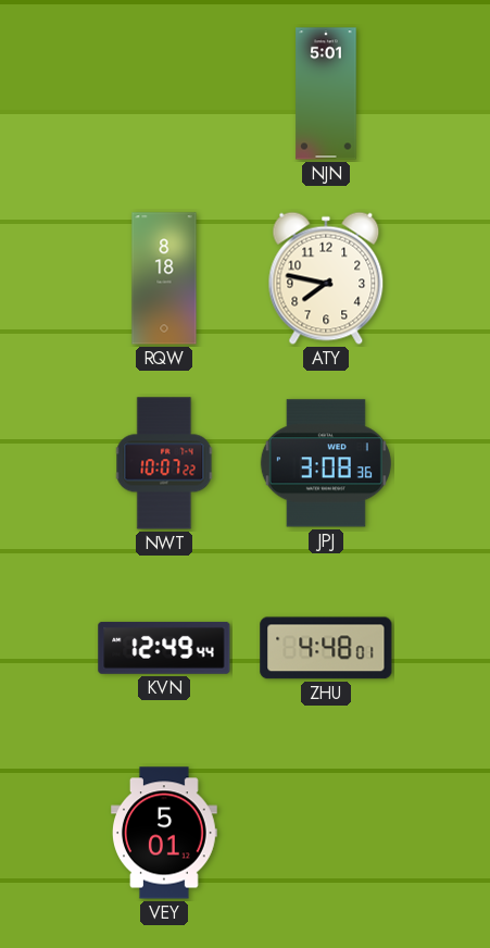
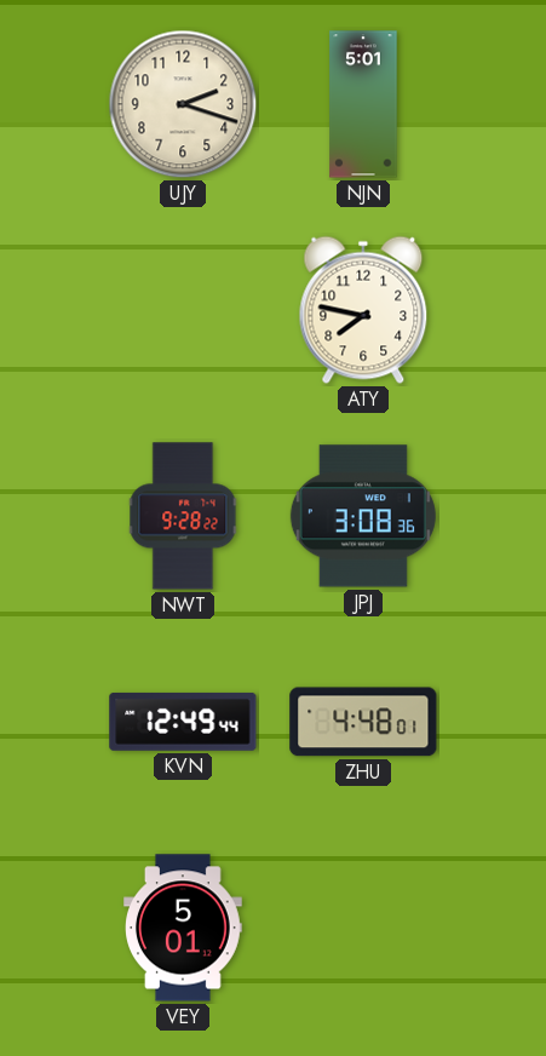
UJY: none -> 2:18 (183, 104)
RQW: 8:18 -> none (164, 278)
NWT: 10:07 -> 9:28 (183, 516)
